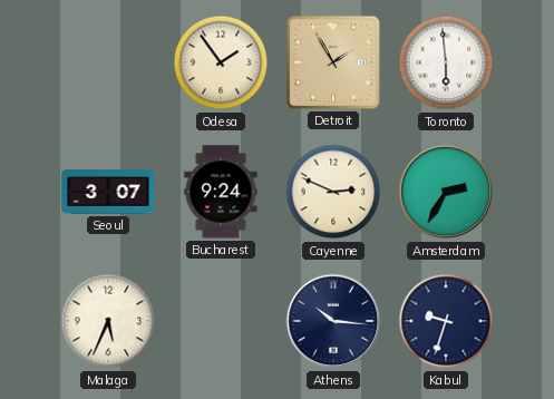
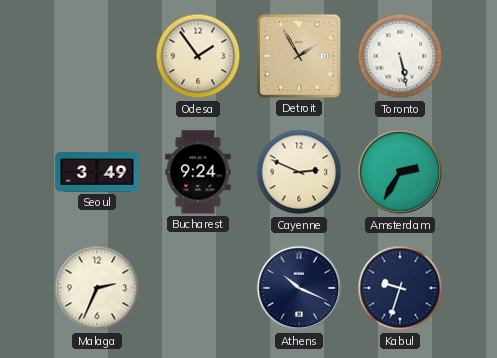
Toronto: 5:59 -> 5:28 (400, 56)
Seoul: 3:07 -> 3:49 (97, 172)
Malaga: 5:34 -> 2:34 (97, 288)
Athens: 10:16 -> 10:19 (299, 288)
